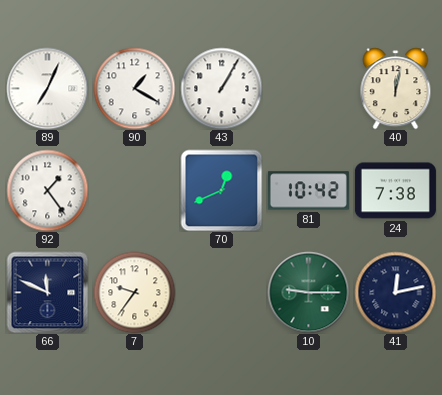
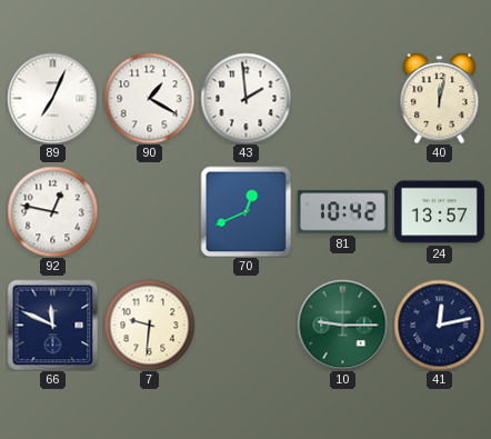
43: 1:05 -> 1:59 (245, 98)
92: 1:24 -> 12:47 (52, 211)
24: 7:38 -> 13:57 (439, 212)
7: 9:36 -> 9:31 (149, 325)
